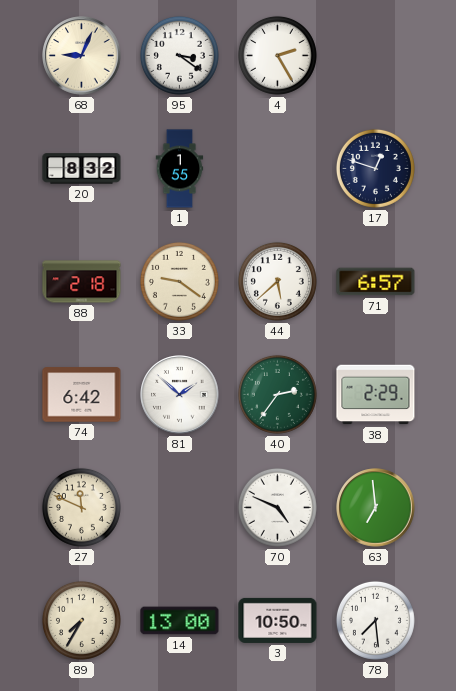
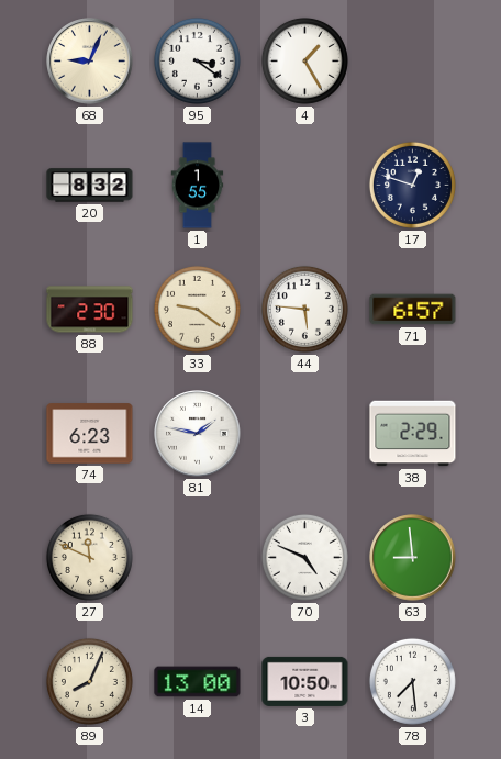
4: 2:25 -> 1:25 (304, 60)
88: 2:18 -> 2:30 (90, 310)
44: 5:38 -> 5:46 (304, 309)
74: 6:42 -> 6:23 (90, 434)
81: 1:52 -> 1:47 (198, 434)
40: 2:36 -> none (277, 394)
63: 6:59 -> 8:59 (413, 558)
89: 7:35 -> 8:04 (89, 681)
